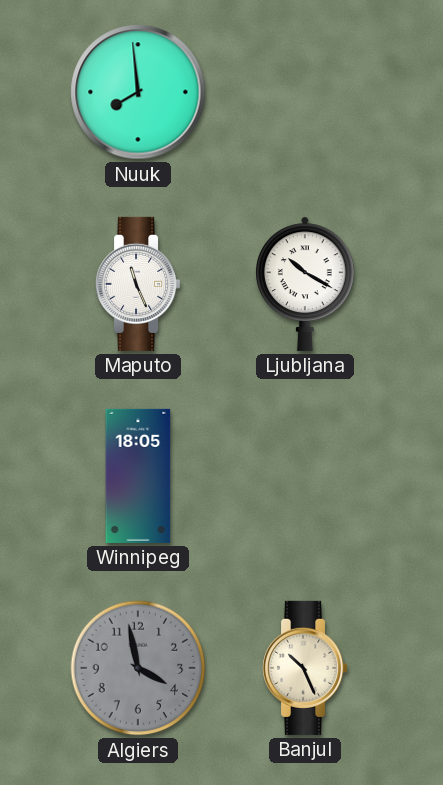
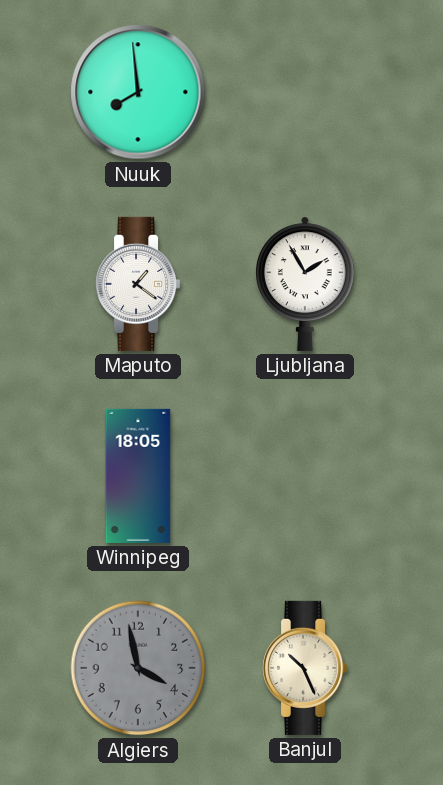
Maputo: 11:26 -> 1:21 (139, 284)
Ljubljana: 10:20 -> 1:55 (306, 284)
